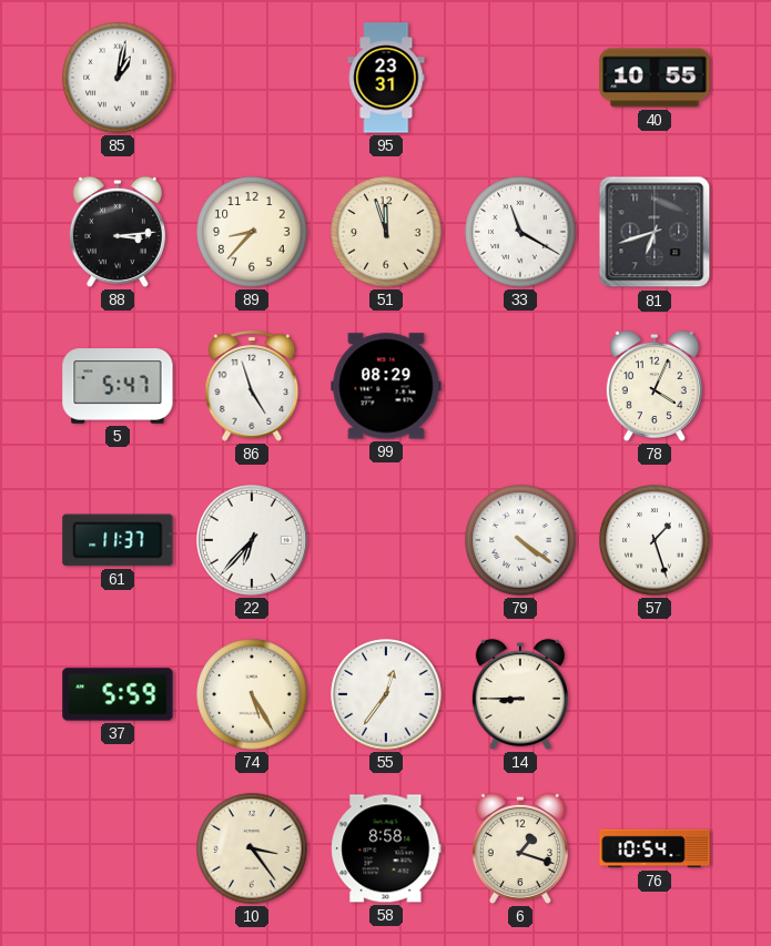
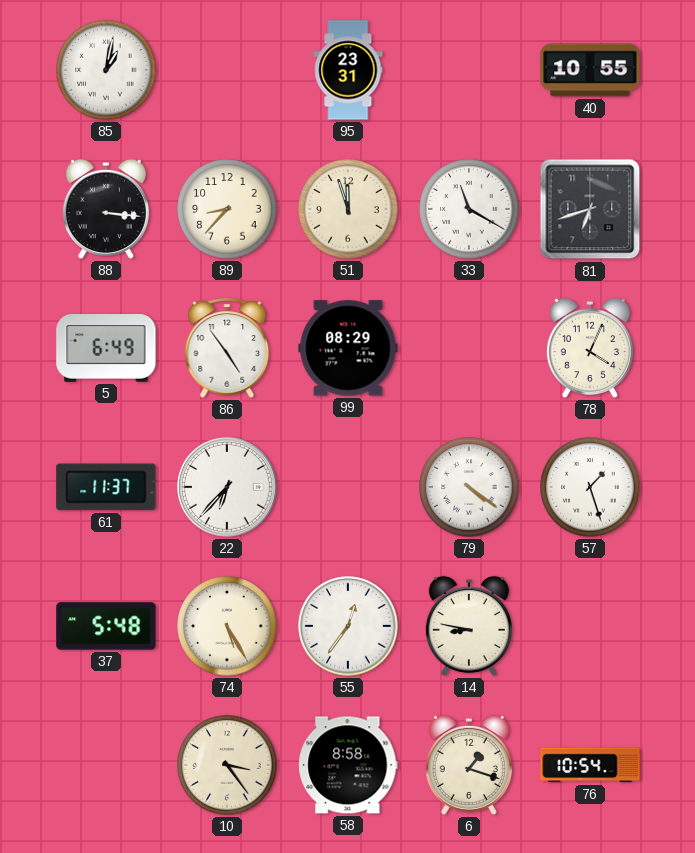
88: 3:14 -> 3:16 (106, 209)
5: 5:47 -> 6:49 (106, 348)
86: 4:57 -> 4:54 (227, 348)
37: 5:59 -> 5:48 (106, 626)
14: 8:45 -> 8:47 (469, 626)
